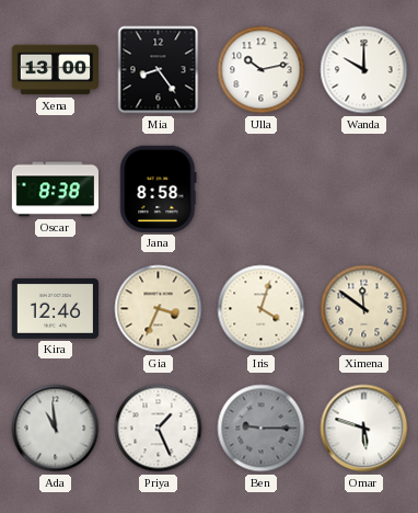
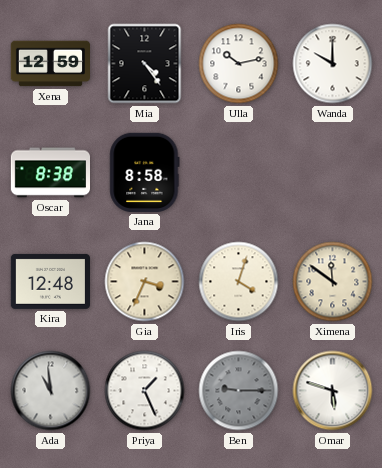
Xena: 13:00 -> 12:59 (50, 64)
Mia: 8:24 -> 4:24 (145, 64)
Kira: 12:46 -> 12:48 (50, 281)
